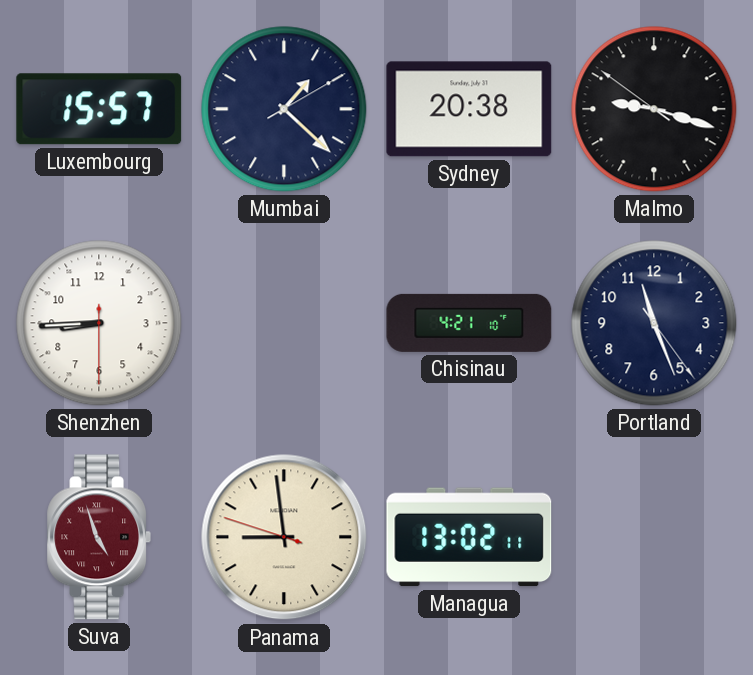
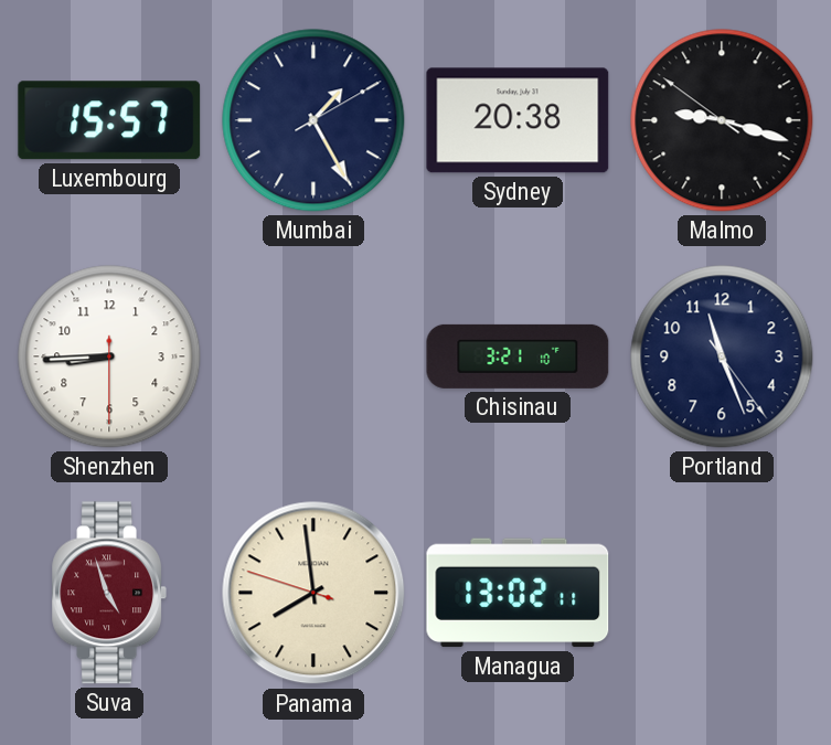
Mumbai: 1:22 -> 1:25 (313, 120)
Chisinau: 4:21 -> 3:21 (518, 356)
Panama: 8:58 -> 7:58 (313, 593)
